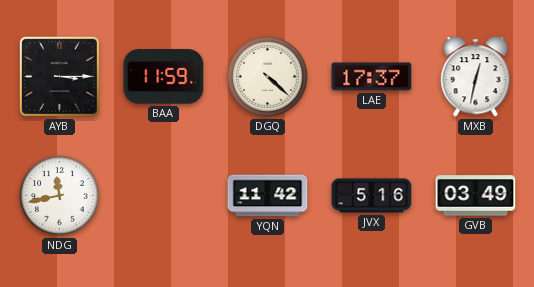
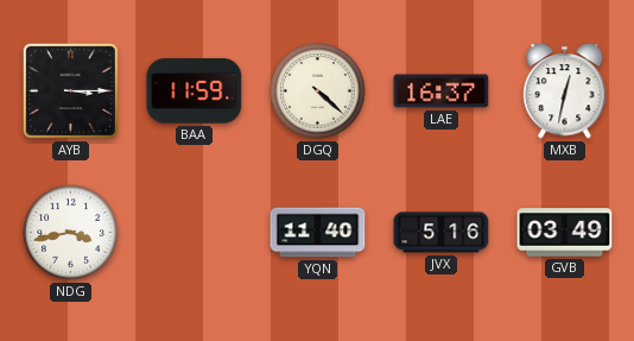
LAE: 17:37 -> 16:37 (442, 91)
NDG: 11:43 -> 3:43 (71, 233)
YQN: 11:42 -> 11:40 (318, 233)
